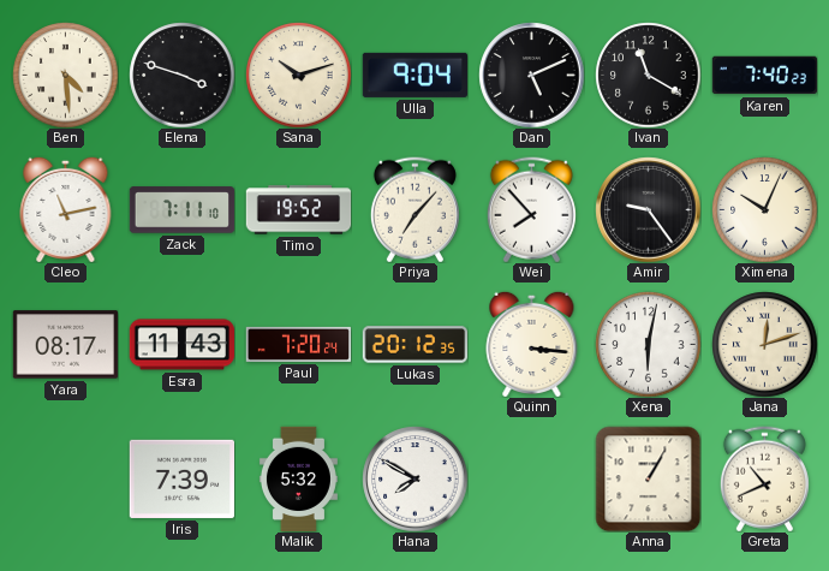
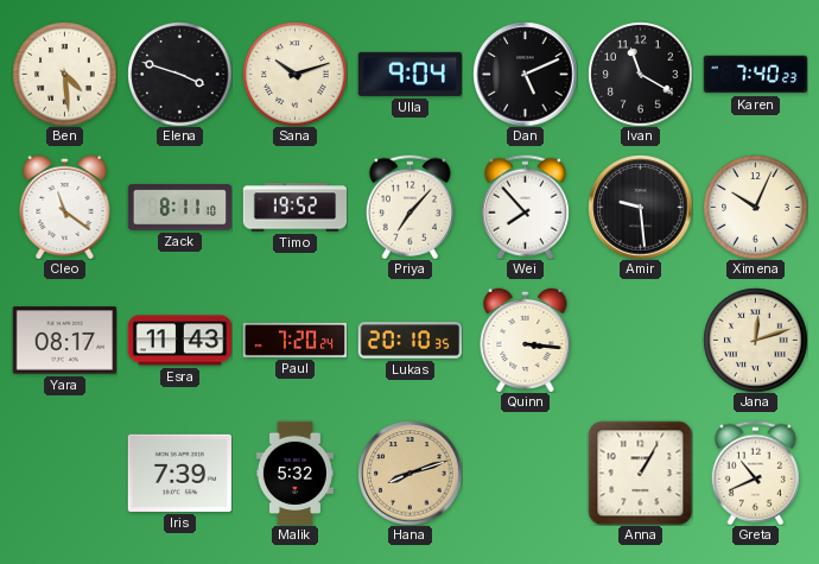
Cleo: 11:13 -> 11:21 (65, 207)
Zack: 7:11 -> 8:11 (179, 208)
Amir: 9:24 -> 9:29 (640, 207)
Lukas: 20:12 -> 20:10 (409, 341)
Xena: 6:02 -> none (648, 344)
Hana: 7:50 -> 8:12 (409, 473)
Hana dial: white -> champagne (409, 473)
